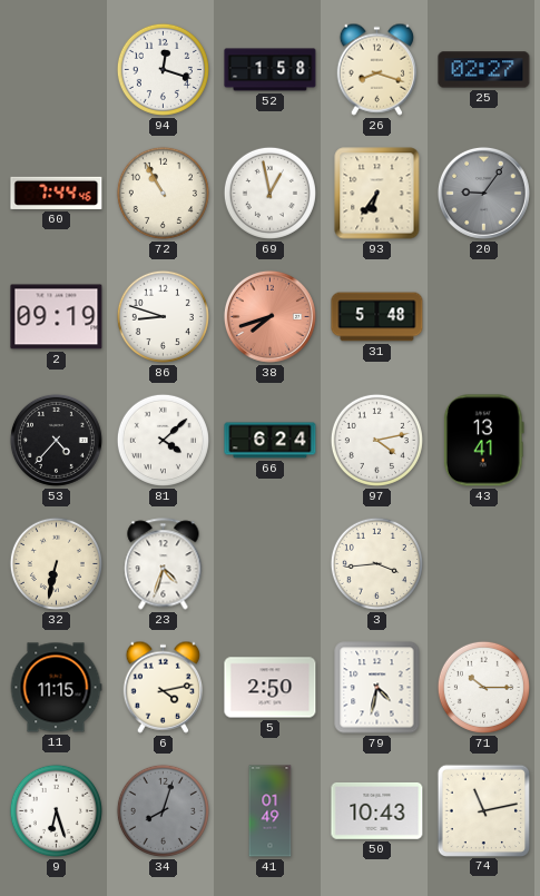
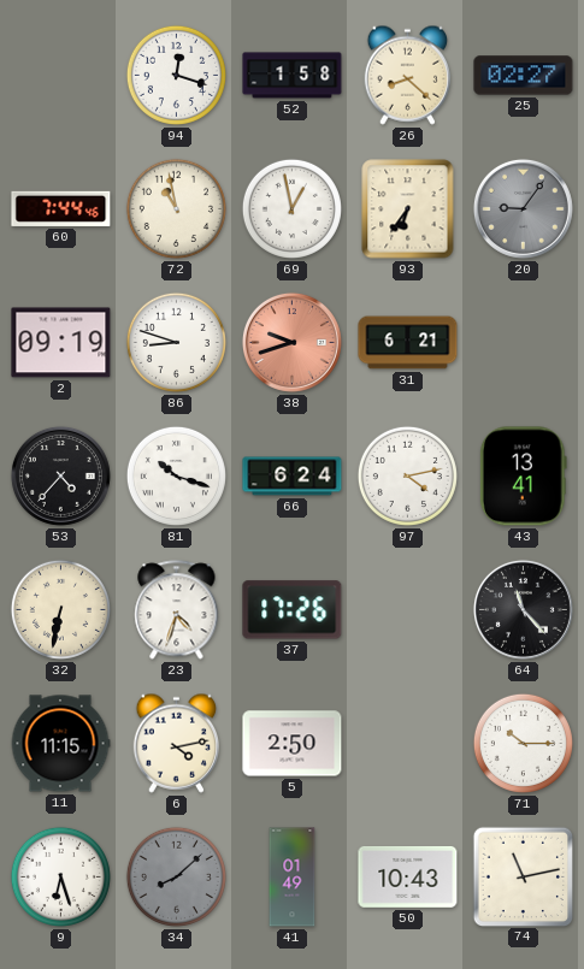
26: 8:18 -> 8:22 (408, 75)
72: 10:55 -> 10:58 (176, 208)
38: 7:42 -> 9:42 (291, 342)
31: 5:48 -> 6:21 (408, 343)
81: 4:08 -> 10:18 (176, 475)
37: none -> 17:26 (293, 610)
3: 3:44 -> none (376, 563)
64: none -> 11:23 (523, 609)
79: 4:32 -> none (377, 688)
34: 8:03 -> 8:08 (176, 876)
